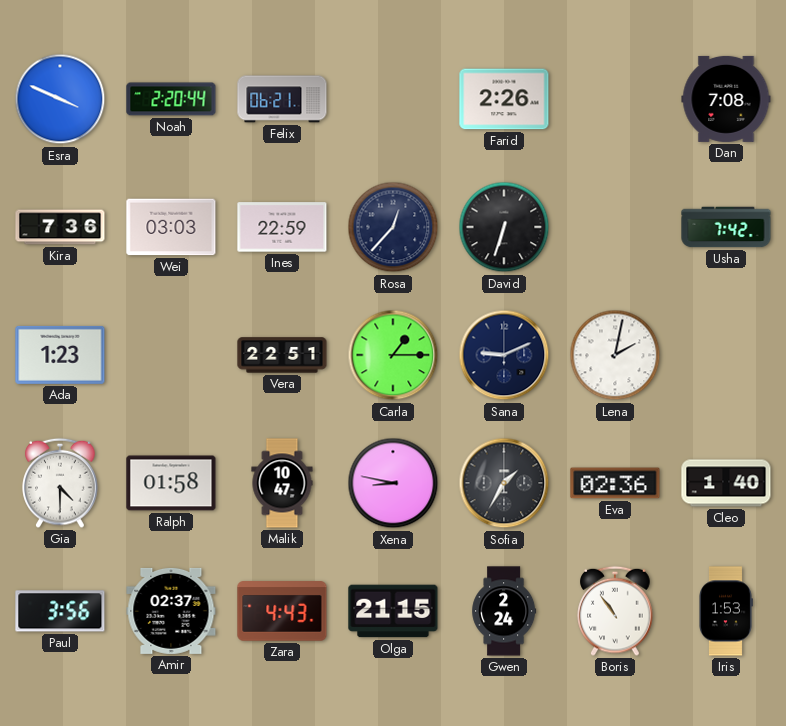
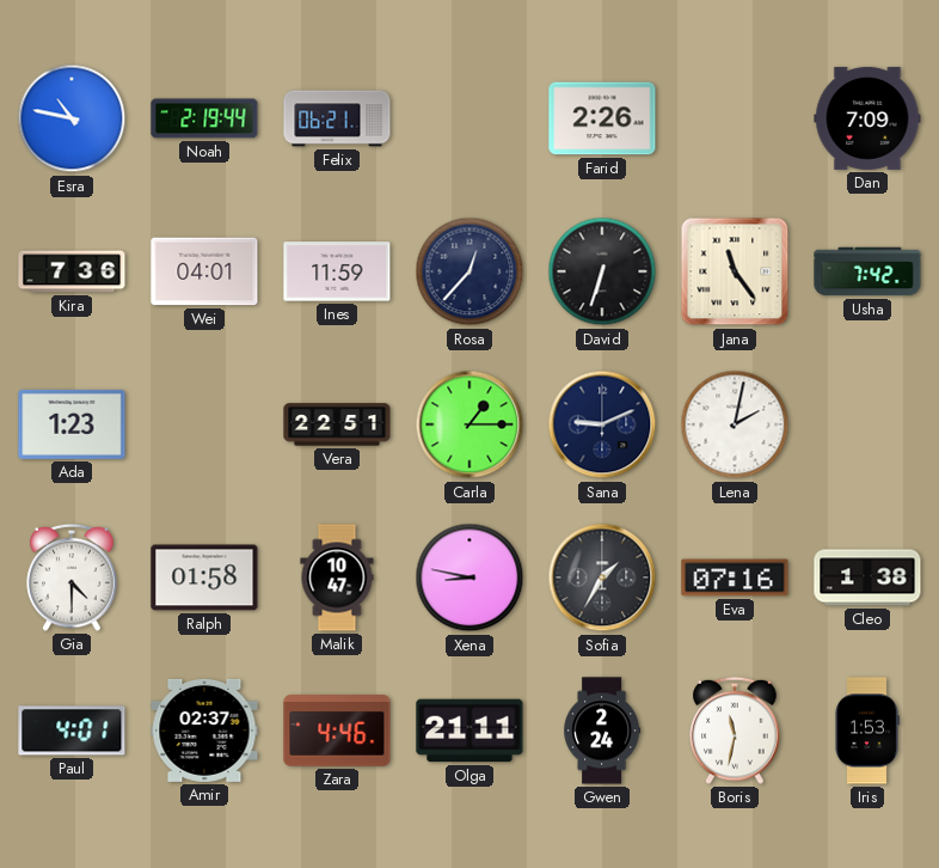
Esra: 3:49 -> 10:47 (72, 118)
Noah: 2:20 -> 2:19 (204, 118)
Dan: 7:08 -> 7:09 (867, 118)
Wei: 03:03 -> 04:01 (204, 271)
Ines: 22:59 -> 11:59 (337, 271)
Jana: none -> 11:24 (735, 271)
Eva: 02:36 -> 07:16 (735, 577)
Cleo: 1:40 -> 1:38 (867, 577)
Paul: 3:56 -> 4:01 (72, 731)
Zara: 4:43 -> 4:46 (337, 731)
Olga: 21:15 -> 21:11 (469, 731)
Boris: 10:54 -> 11:32 (735, 731)
